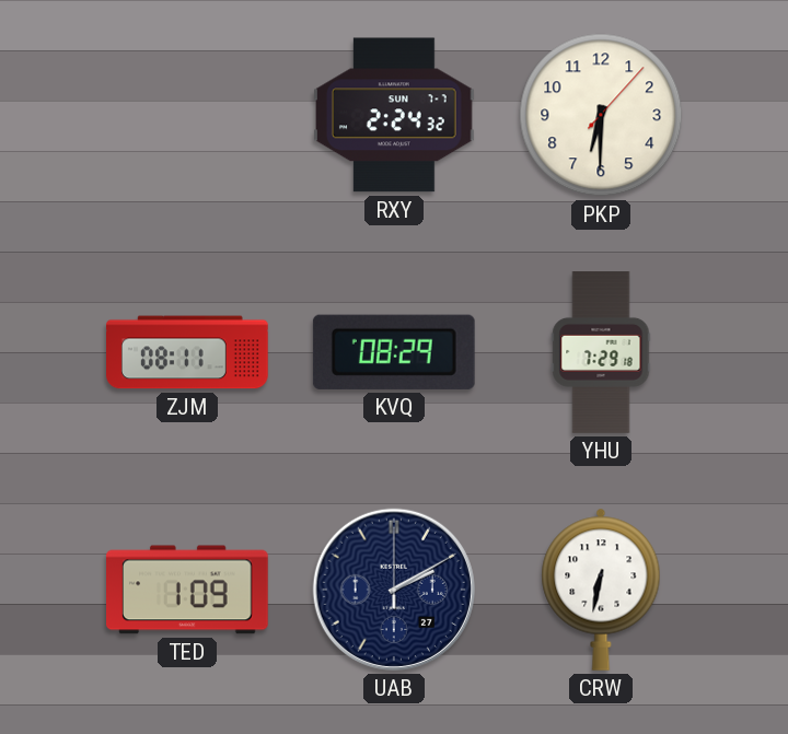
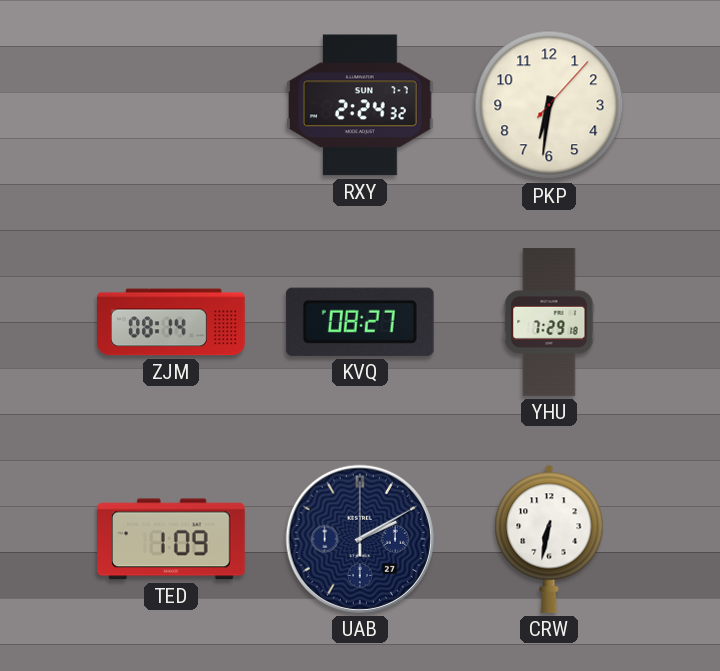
PKP: 6:30 -> 6:31 (549, 105)
ZJM: 08:11 -> 08:14 (172, 322)
KVQ: 08:29 -> 08:27 (360, 322)
